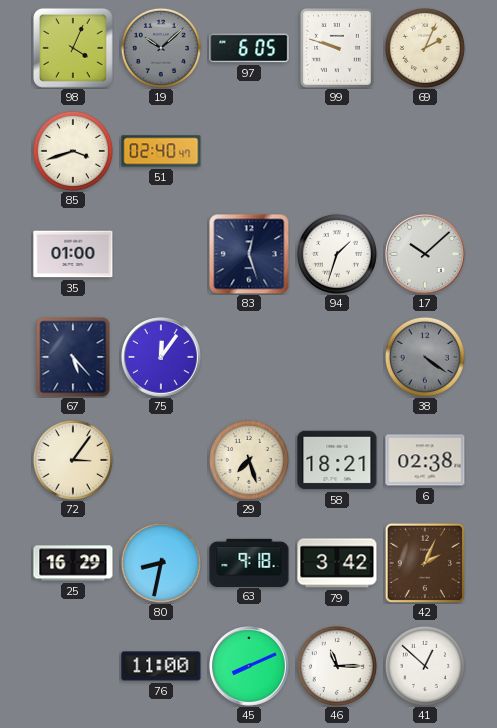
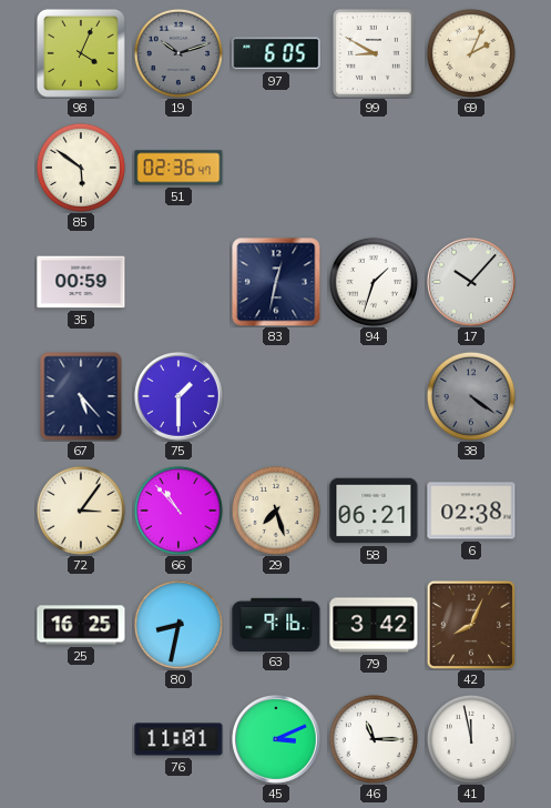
19: 10:08 -> 10:12 (178, 53)
99: 9:48 -> 8:50 (374, 53)
85: 3:42 -> 5:51 (81, 168)
51: 02:40 -> 02:36 (178, 168)
35: 01:00 -> 00:59 (81, 282)
83: 12:27 -> 12:32 (276, 282)
17: 10:08 -> 10:07 (472, 283)
75: 12:06 -> 1:30 (180, 397)
66: none -> 10:53 (178, 511)
58: 18:21 -> 06:21 (374, 511)
25: 16:29 -> 16:25 (81, 625)
63: 9:18 -> 9:16 (276, 624)
42: 2:04 -> 8:04 (470, 624)
76: 11:00 -> 11:01 (178, 739)
45: 8:11 -> 3:11 (277, 740)
41: 12:52 -> 11:58 (471, 739)
